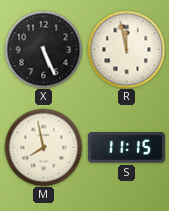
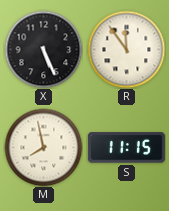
R: 11:58 -> 11:54 (126, 49)
